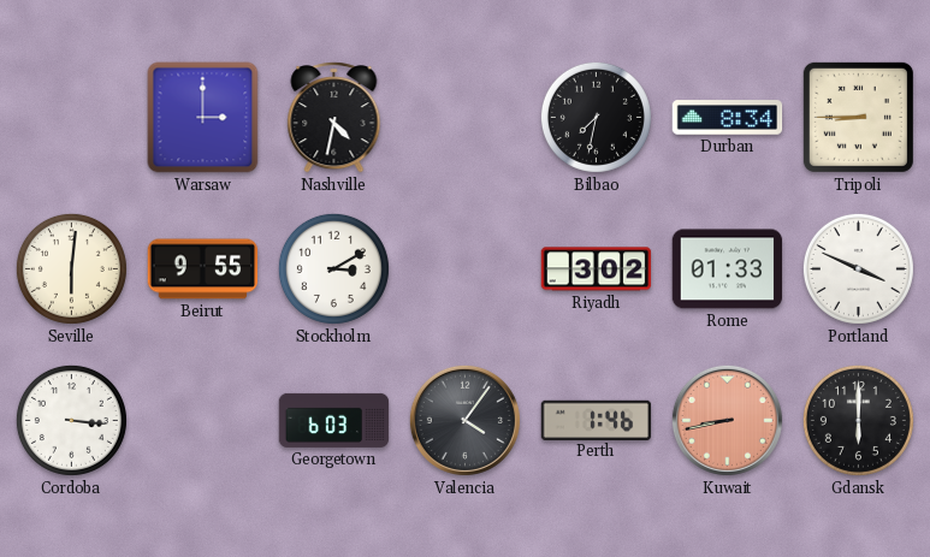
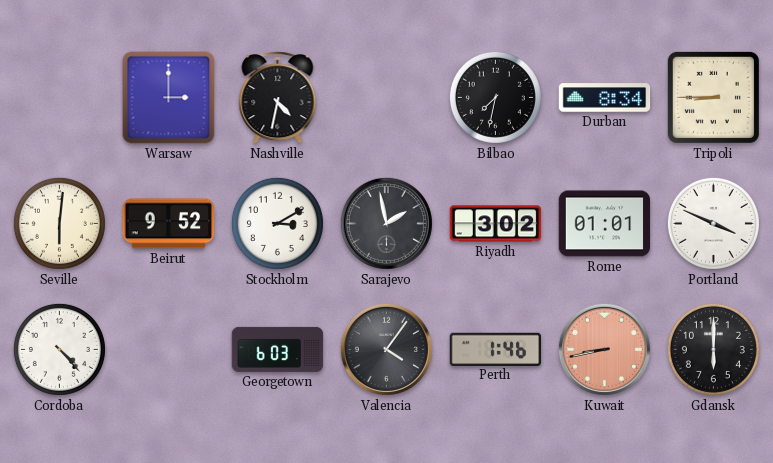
Beirut: 9:55 -> 9:52 (169, 224)
Sarajevo: none -> 1:58 (386, 223)
Rome: 01:33 -> 01:01 (605, 224)
Cordoba: 3:16 -> 4:23 (59, 349)
